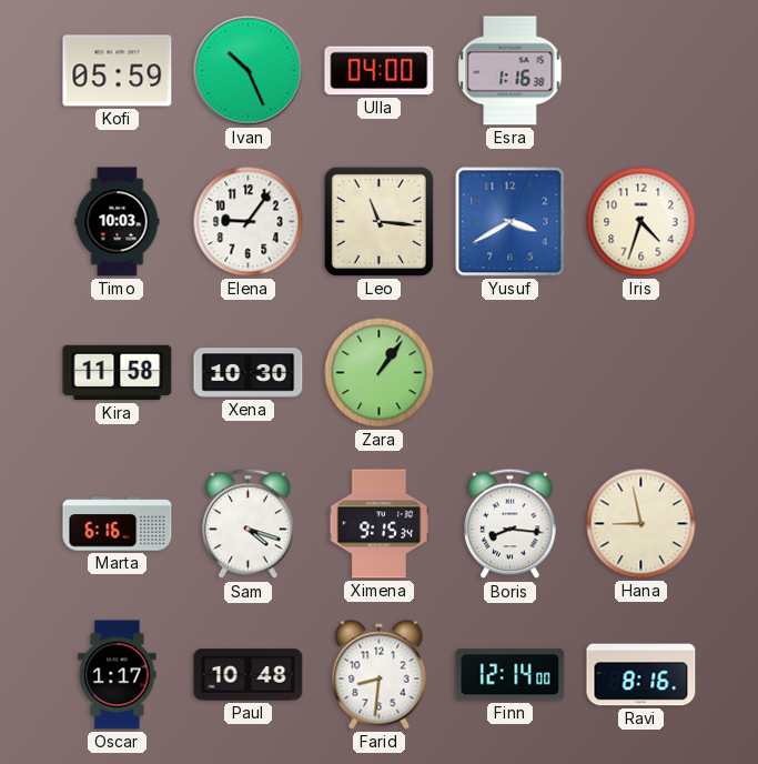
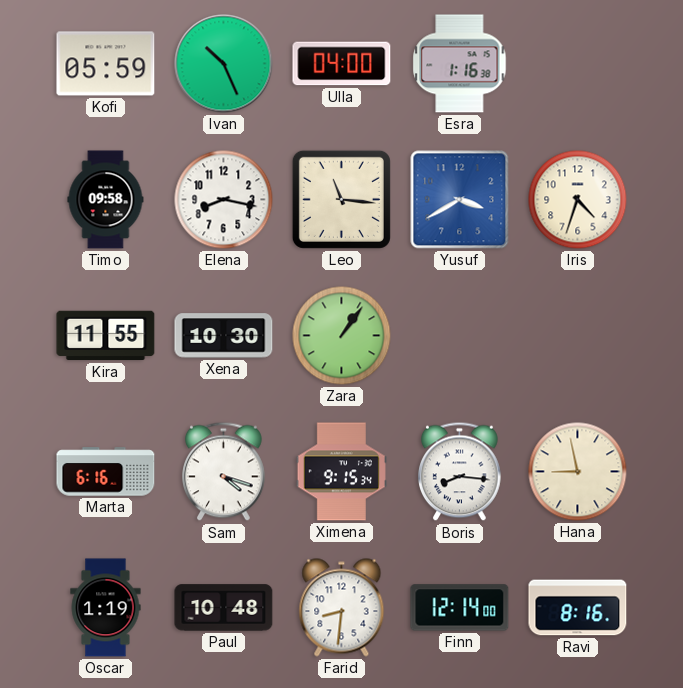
Timo: 10:03 -> 09:58 (106, 200)
Elena: 9:06 -> 8:17 (224, 200)
Kira: 11:58 -> 11:55 (106, 336)
Oscar: 1:17 -> 1:19 (106, 608)
